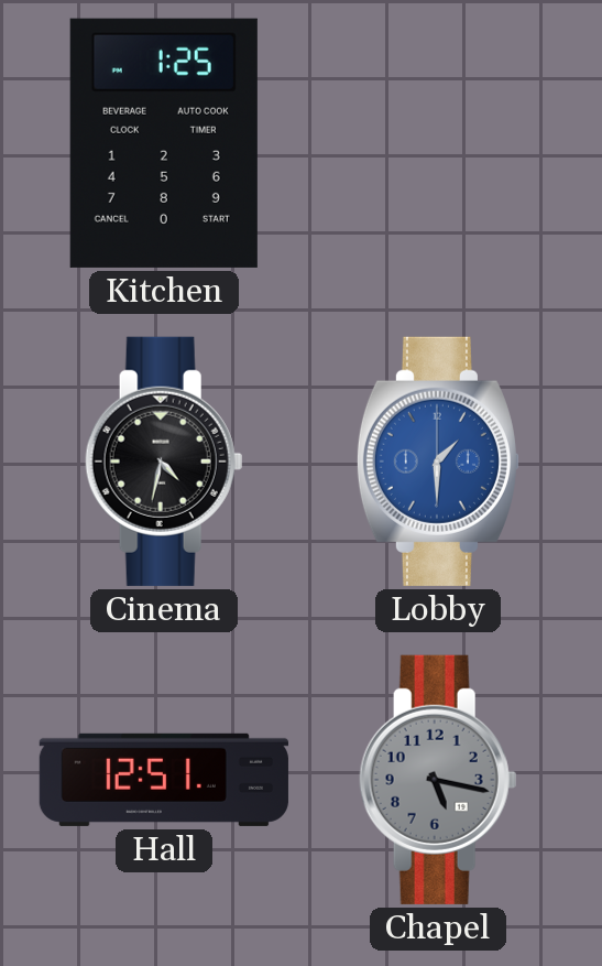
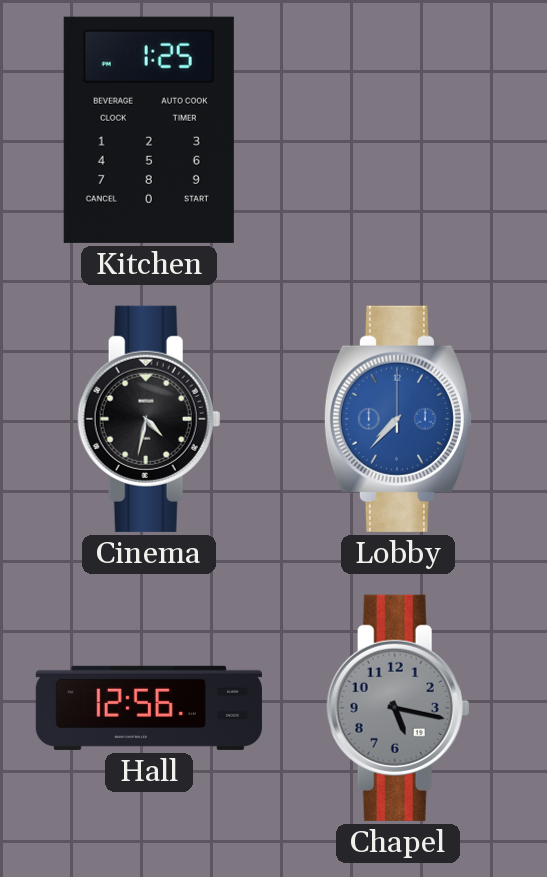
Lobby: 1:30 -> 7:37 (398, 419)
Hall: 12:51 -> 12:56 (149, 708)
